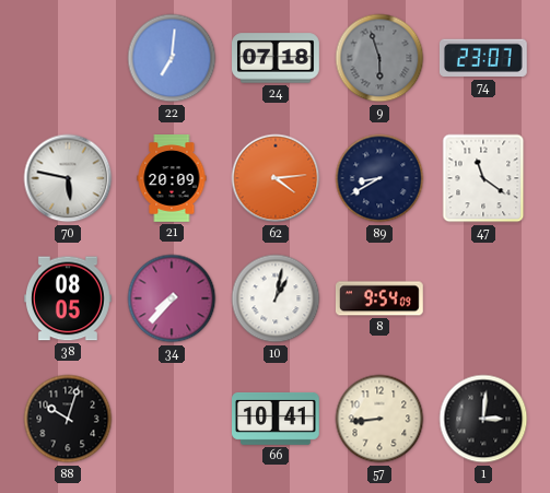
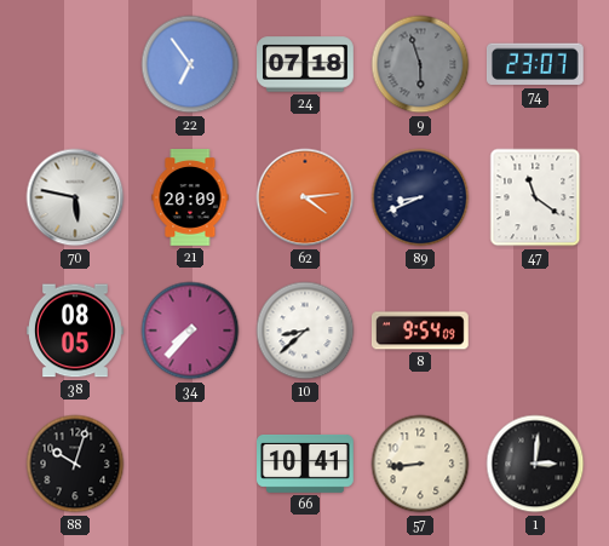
22: 7:01 -> 6:54 (190, 64)
89: 8:40 -> 8:41 (420, 197)
10: 1:02 -> 8:38 (305, 331)
